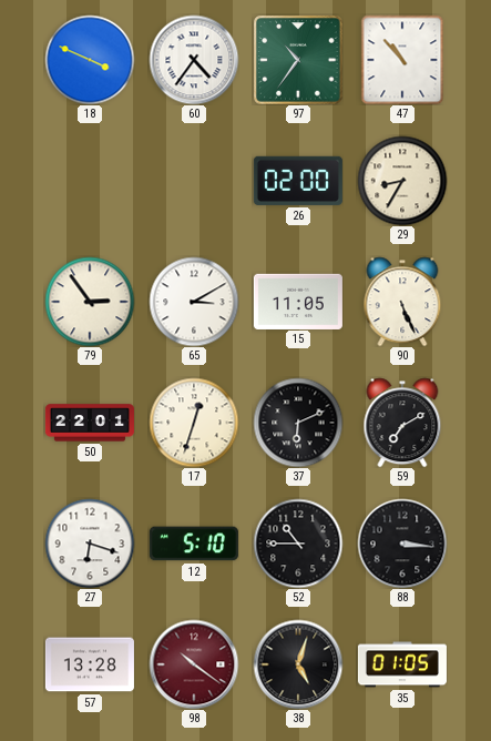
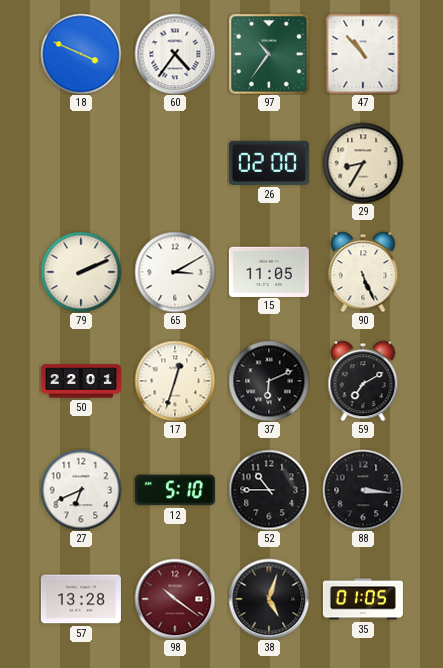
79: 2:54 -> 2:11 (81, 272)
27: 6:18 -> 6:41 (81, 490)
